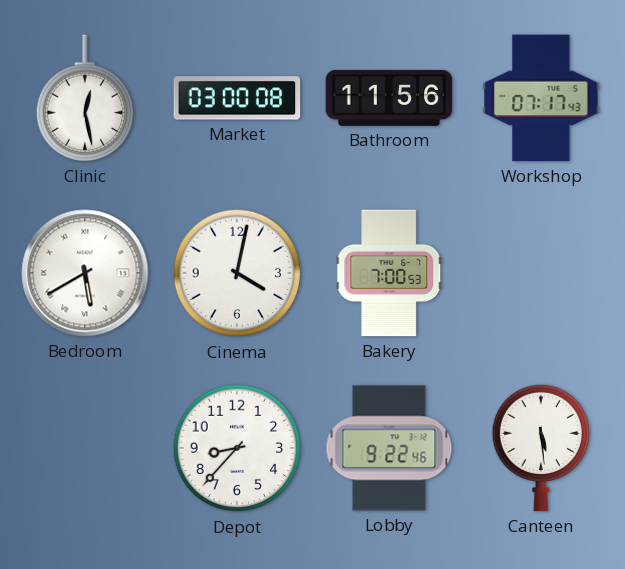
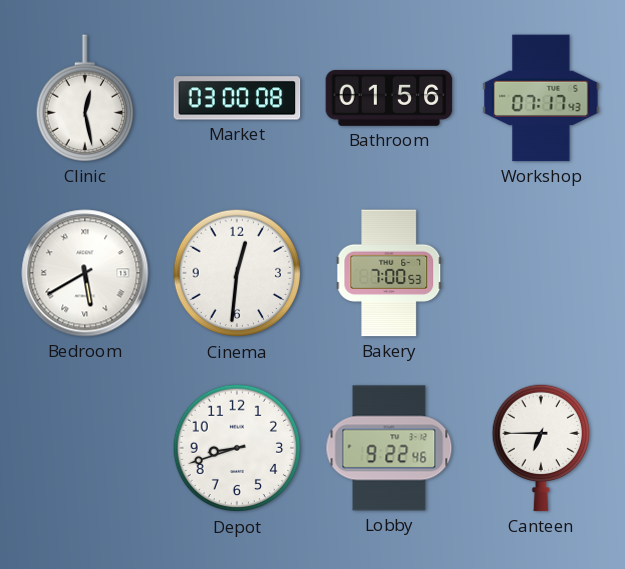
Bathroom: 11:56 -> 01:56 (389, 98)
Cinema: 4:02 -> 12:31 (237, 273)
Depot: 8:37 -> 8:42 (237, 448)
Canteen: 5:29 -> 6:45 (540, 448)
